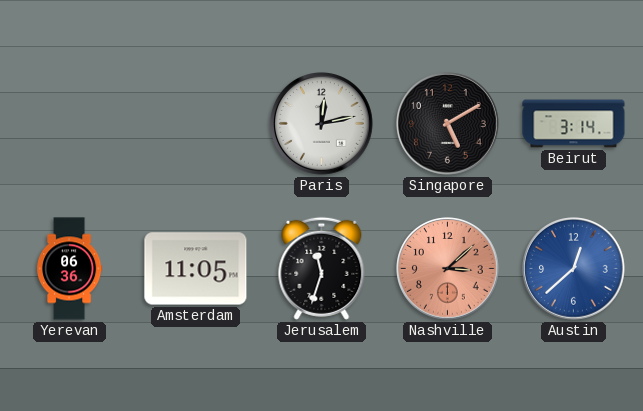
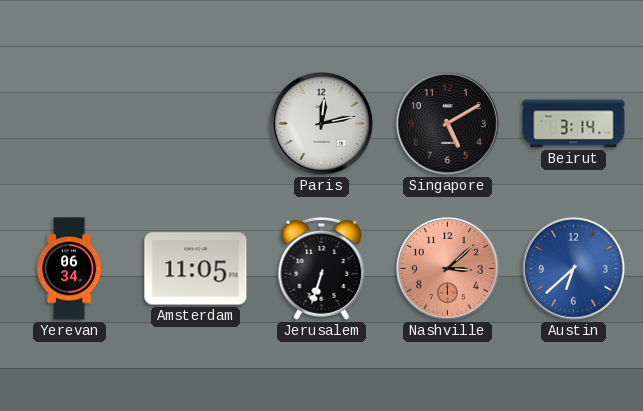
Yerevan: 06:36 -> 06:34 (70, 269)
Jerusalem: 11:33 -> 6:33 (322, 268)
Austin: 12:38 -> 6:38 (574, 269)
